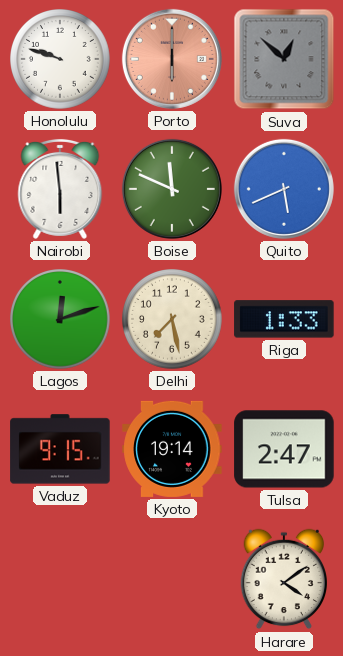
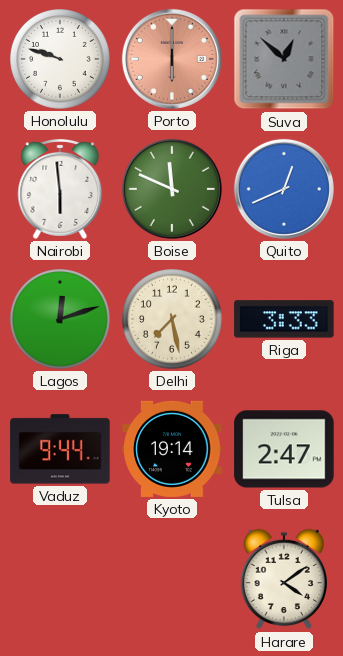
Quito: 5:41 -> 12:41 (284, 189)
Riga: 1:33 -> 3:33 (284, 319)
Vaduz: 9:15 -> 9:44 (60, 449)
